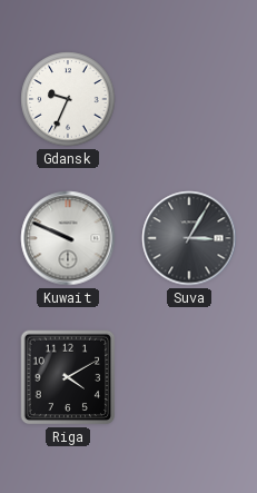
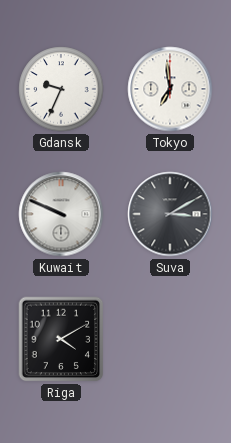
Tokyo: none -> 6:59 (170, 89)
Suva: 3:05 -> 3:10 (170, 214)
